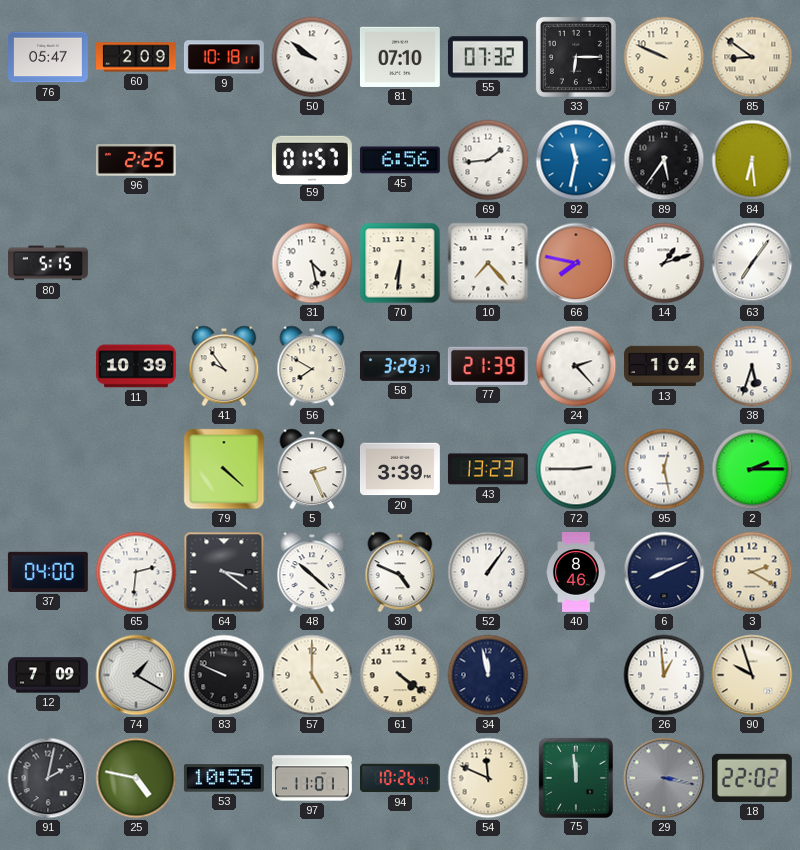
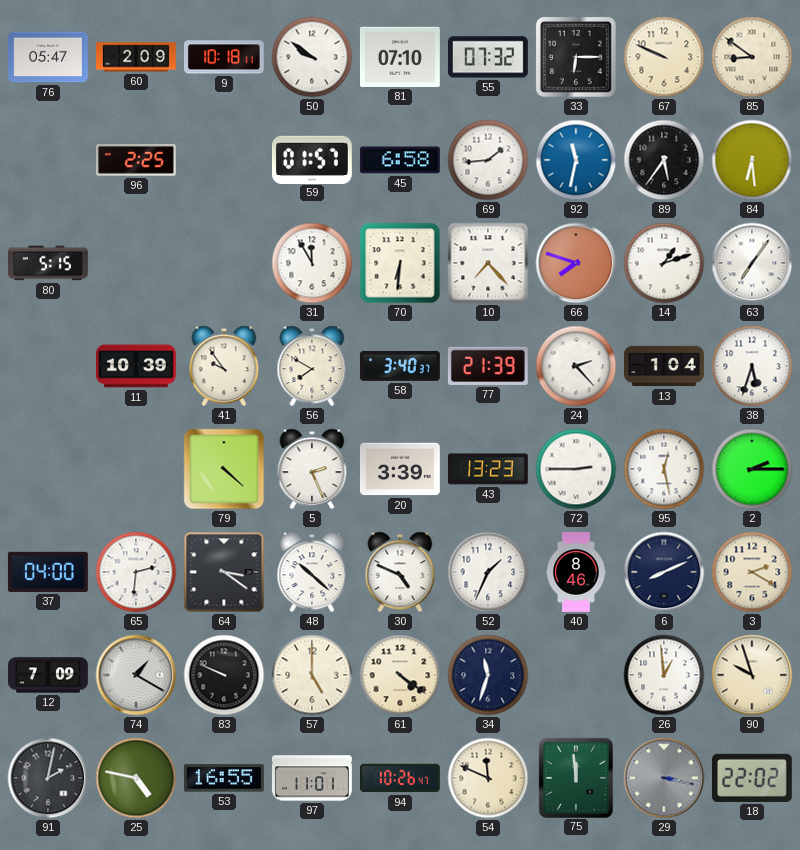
45: 6:56 -> 6:58 (400, 160)
31: 4:28 -> 11:55 (312, 263)
66: 7:47 -> 7:48 (576, 263)
58: 3:29 -> 3:40 (400, 366)
52: 1:06 -> 1:34 (488, 572)
34: 11:58 -> 11:33 (488, 675)
53: 10:55 -> 16:55 (224, 778)
